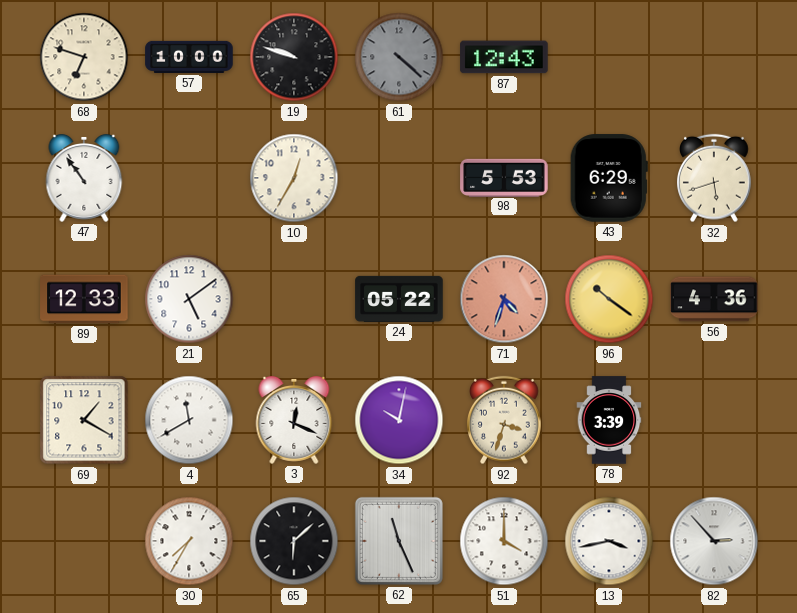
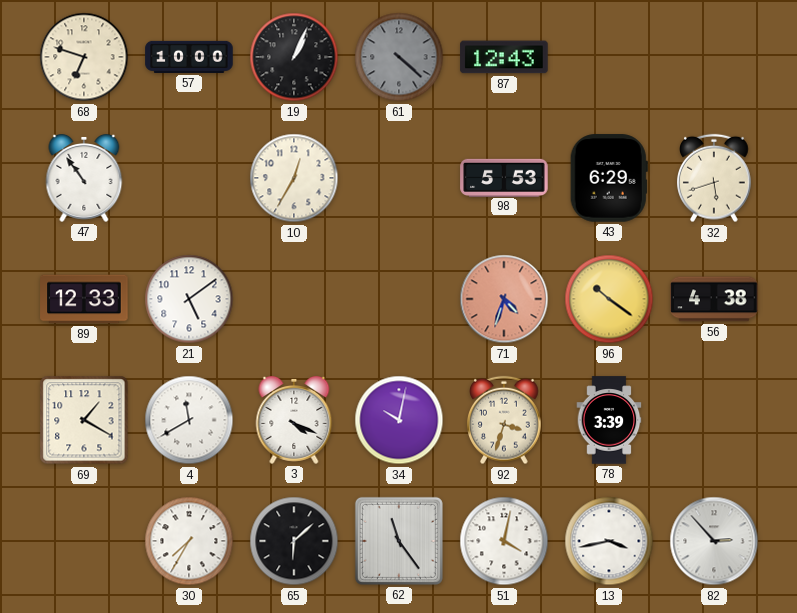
19: 9:48 -> 1:04 (294, 57)
24: 05:22 -> none (399, 299)
56: 4:36 -> 4:38 (714, 299)
3: 12:19 -> 4:19 (294, 421)
62: 11:26 -> 11:24 (399, 541)
51: 4:00 -> 4:02 (504, 541)
